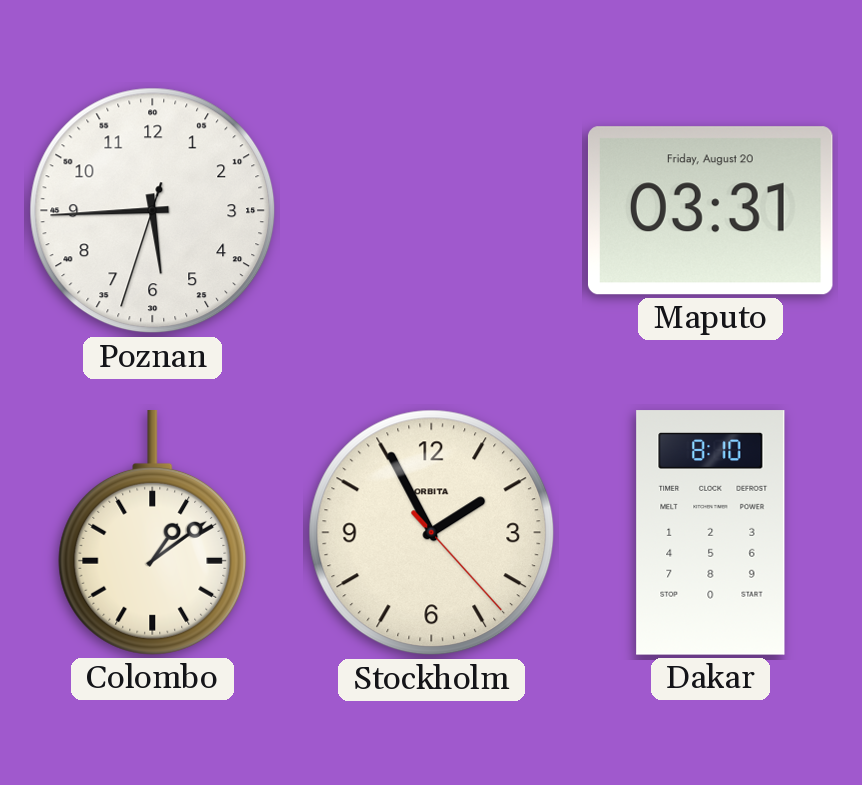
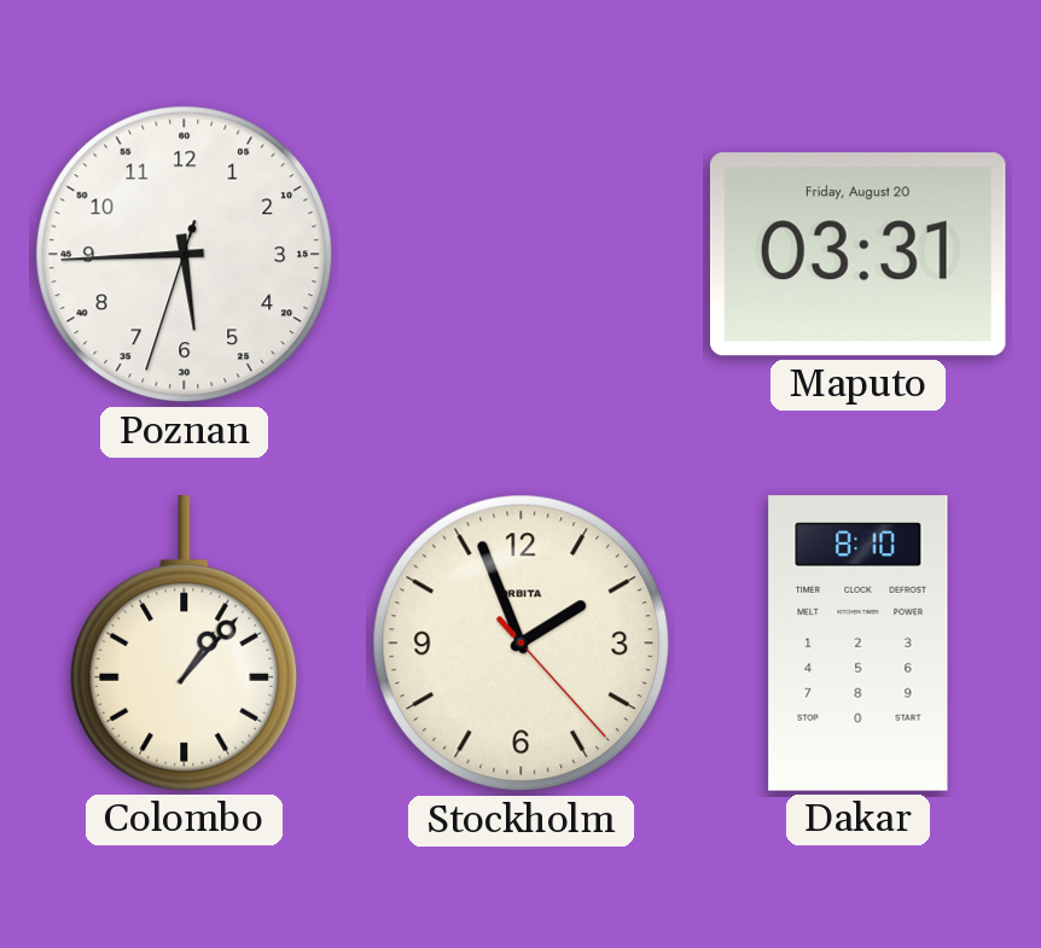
Colombo: 1:09 -> 1:07 (185, 644)
Stockholm: 1:55 -> 1:56 (522, 644)
